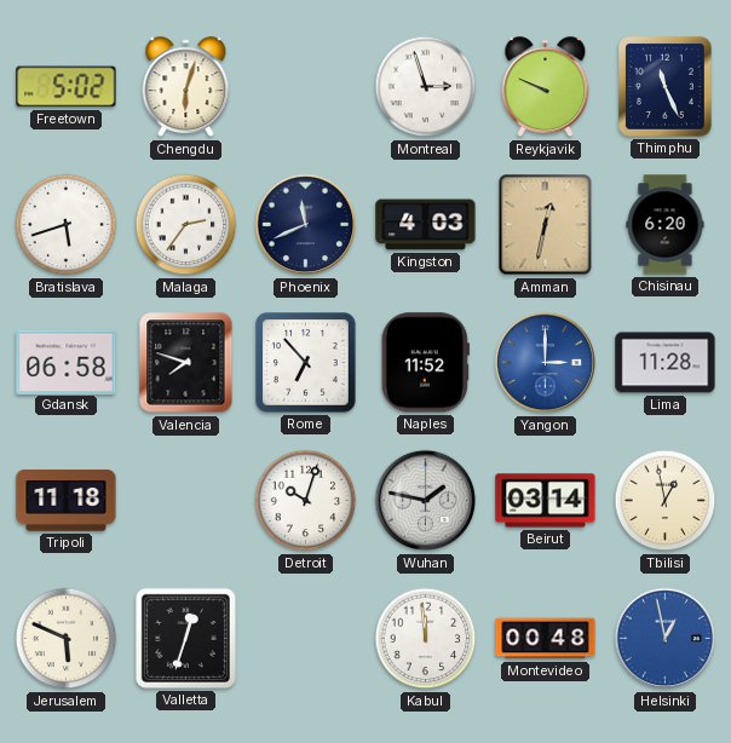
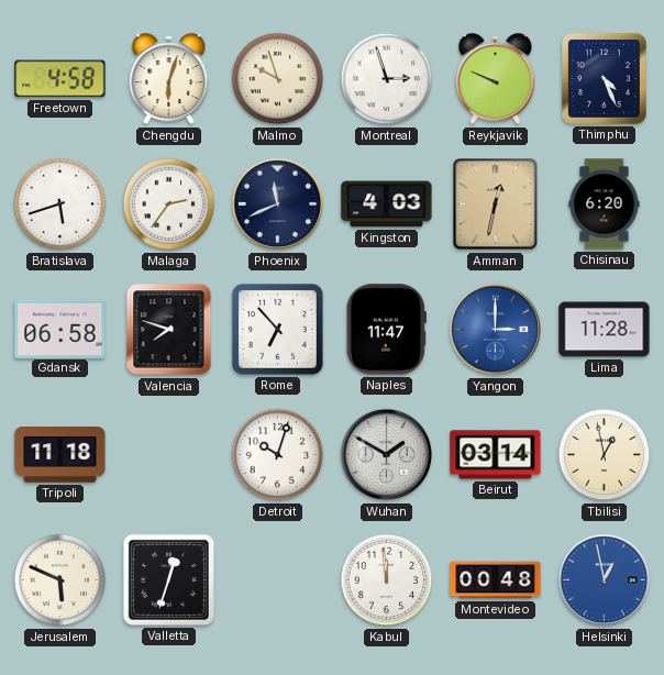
Freetown: 5:02 -> 4:58 (60, 79)
Malmo: none -> 9:57 (278, 79)
Thimphu: 11:26 -> 4:26 (604, 78)
Naples: 11:52 -> 11:47 (386, 330)
Wuhan: 1:47 -> 1:50 (387, 455)
